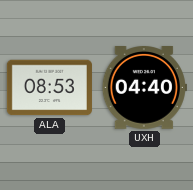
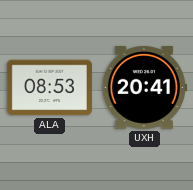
UXH: 04:40 -> 20:41 (144, 88)
